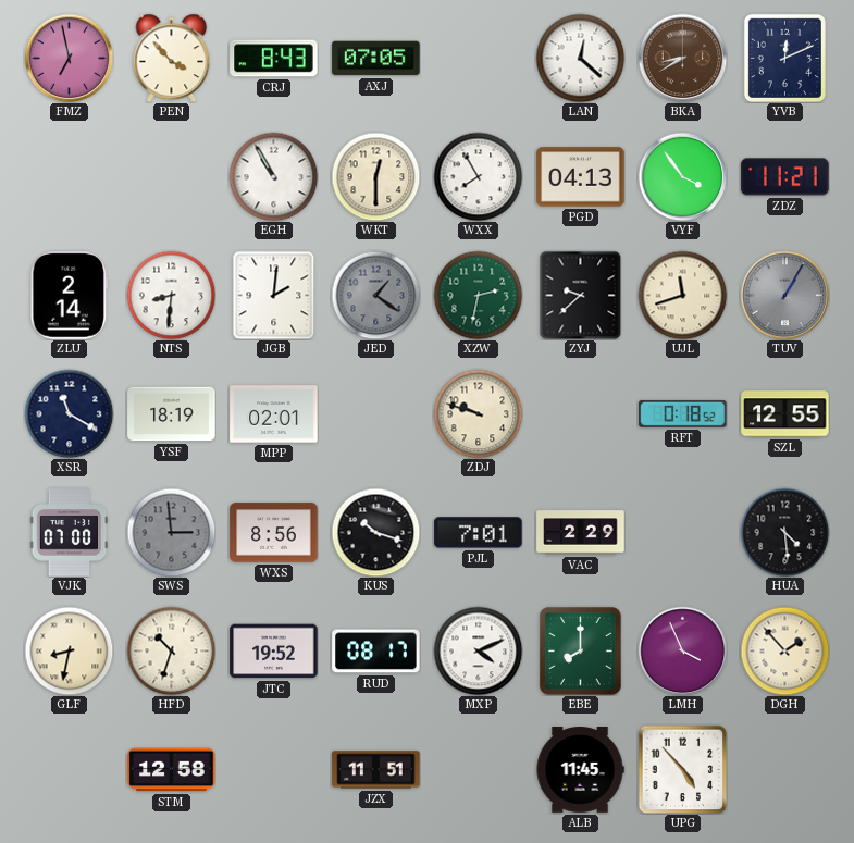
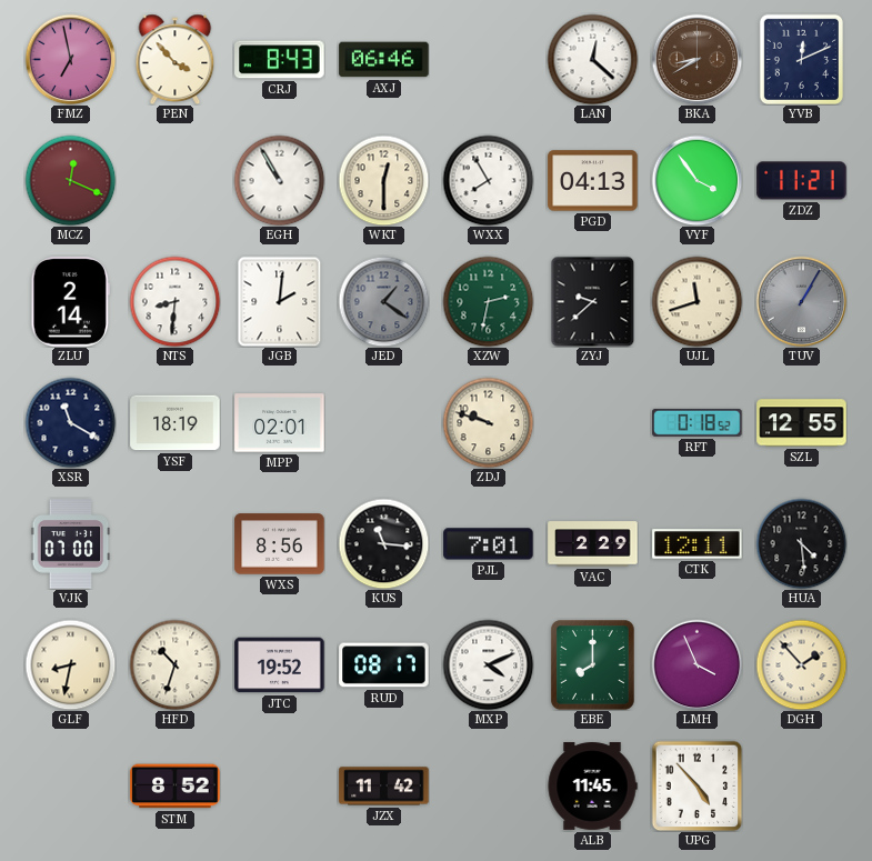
AXJ: 07:05 -> 06:46 (384, 60)
MCZ: none -> 12:19 (70, 180)
SWS: 2:59 -> none (171, 532)
KUS: 10:18 -> 11:16 (383, 543)
CTK: none -> 12:11 (698, 544)
STM: 12:58 -> 8:52 (176, 787)
JZX: 11:51 -> 11:42 (384, 787)
